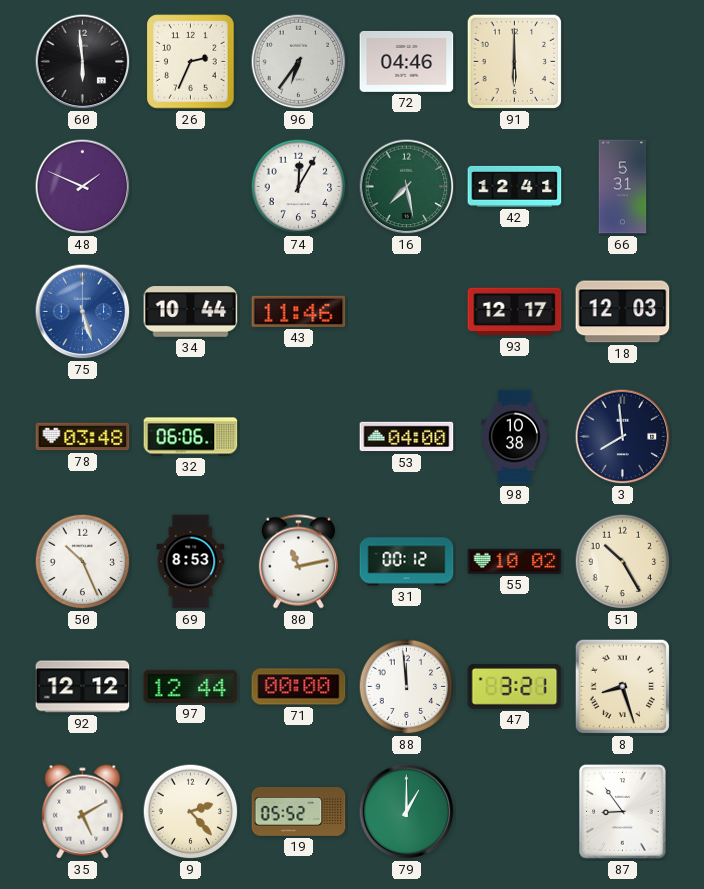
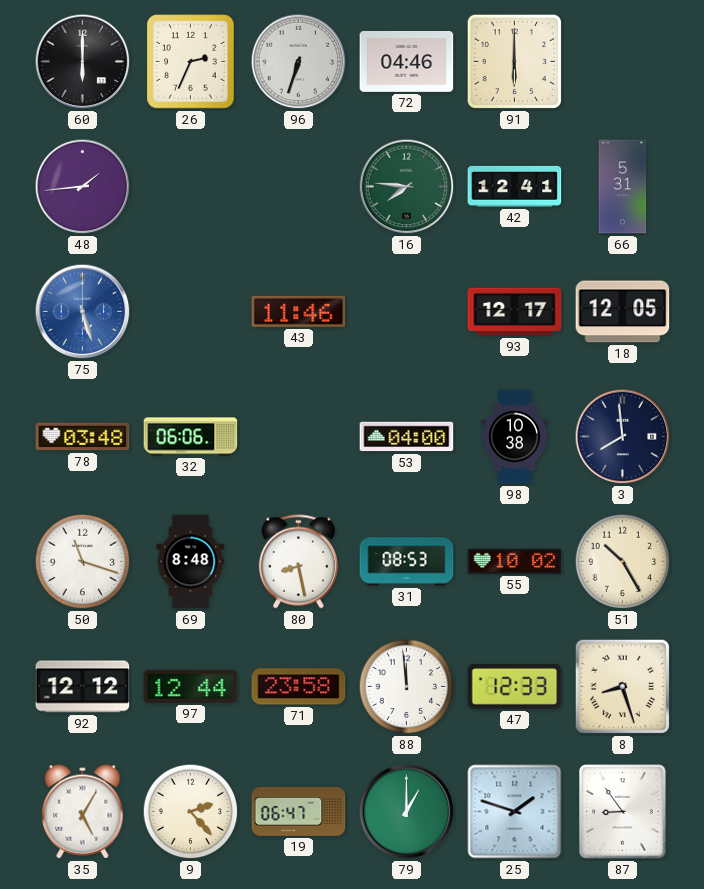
60: 5:59 -> 6:00 (83, 62)
96: 6:36 -> 6:33 (299, 62)
48: 1:49 -> 1:44 (83, 187)
74: 12:05 -> none (299, 187)
16: 7:28 -> 7:46 (407, 187)
34: 10:44 -> none (191, 312)
18: 12:03 -> 12:05 (623, 312)
50: 10:26 -> 11:18 (83, 562)
69: 8:53 -> 8:48 (191, 562)
80: 11:13 -> 8:28 (298, 562)
31: 00:12 -> 08:53 (407, 562)
71: 00:00 -> 23:58 (299, 687)
47: 3:21 -> 12:33 (515, 687)
35: 5:10 -> 5:05 (83, 812)
19: 05:52 -> 06:47 (299, 812)
25: none -> 1:48 (515, 812)
